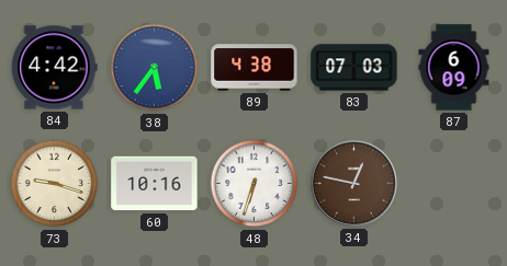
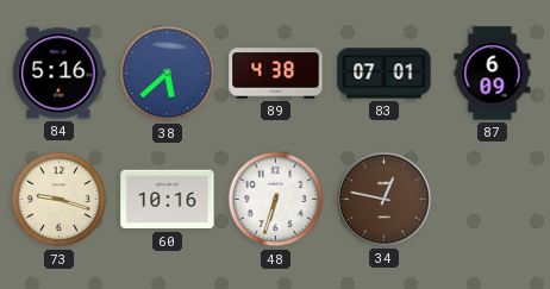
84: 4:42 -> 5:16 (60, 74)
38: 5:36 -> 5:38 (168, 74)
83: 07:03 -> 07:01 (385, 74)
